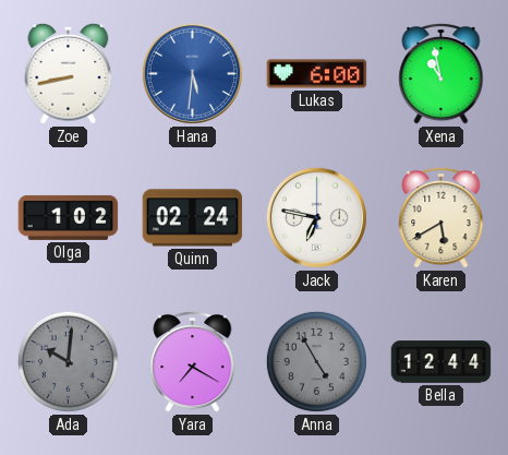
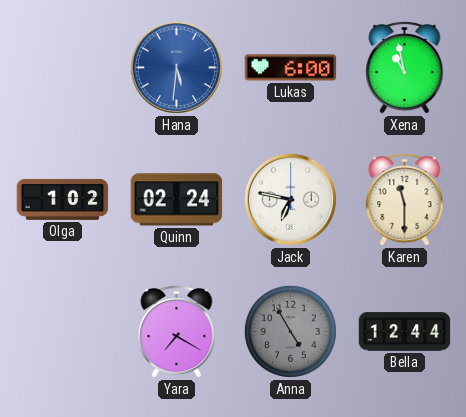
Zoe: 8:43 -> none (69, 73)
Karen: 5:40 -> 11:30 (405, 199)
Ada: 10:01 -> none (68, 361)
